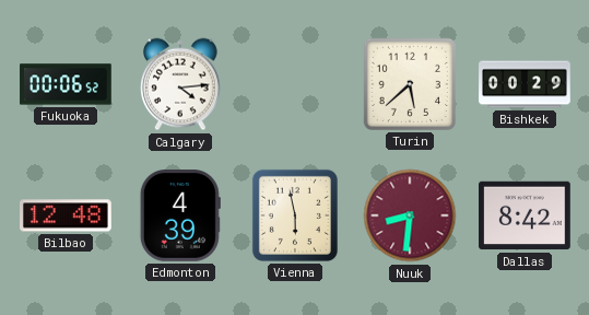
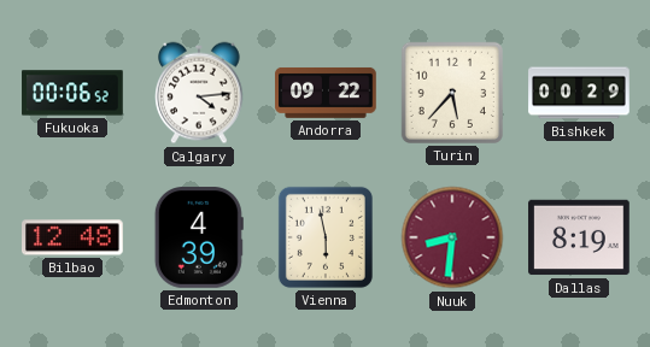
Andorra: none -> 09:22 (326, 93)
Turin: 5:38 -> 5:37 (451, 93)
Dallas: 8:42 -> 8:19 (579, 237)
